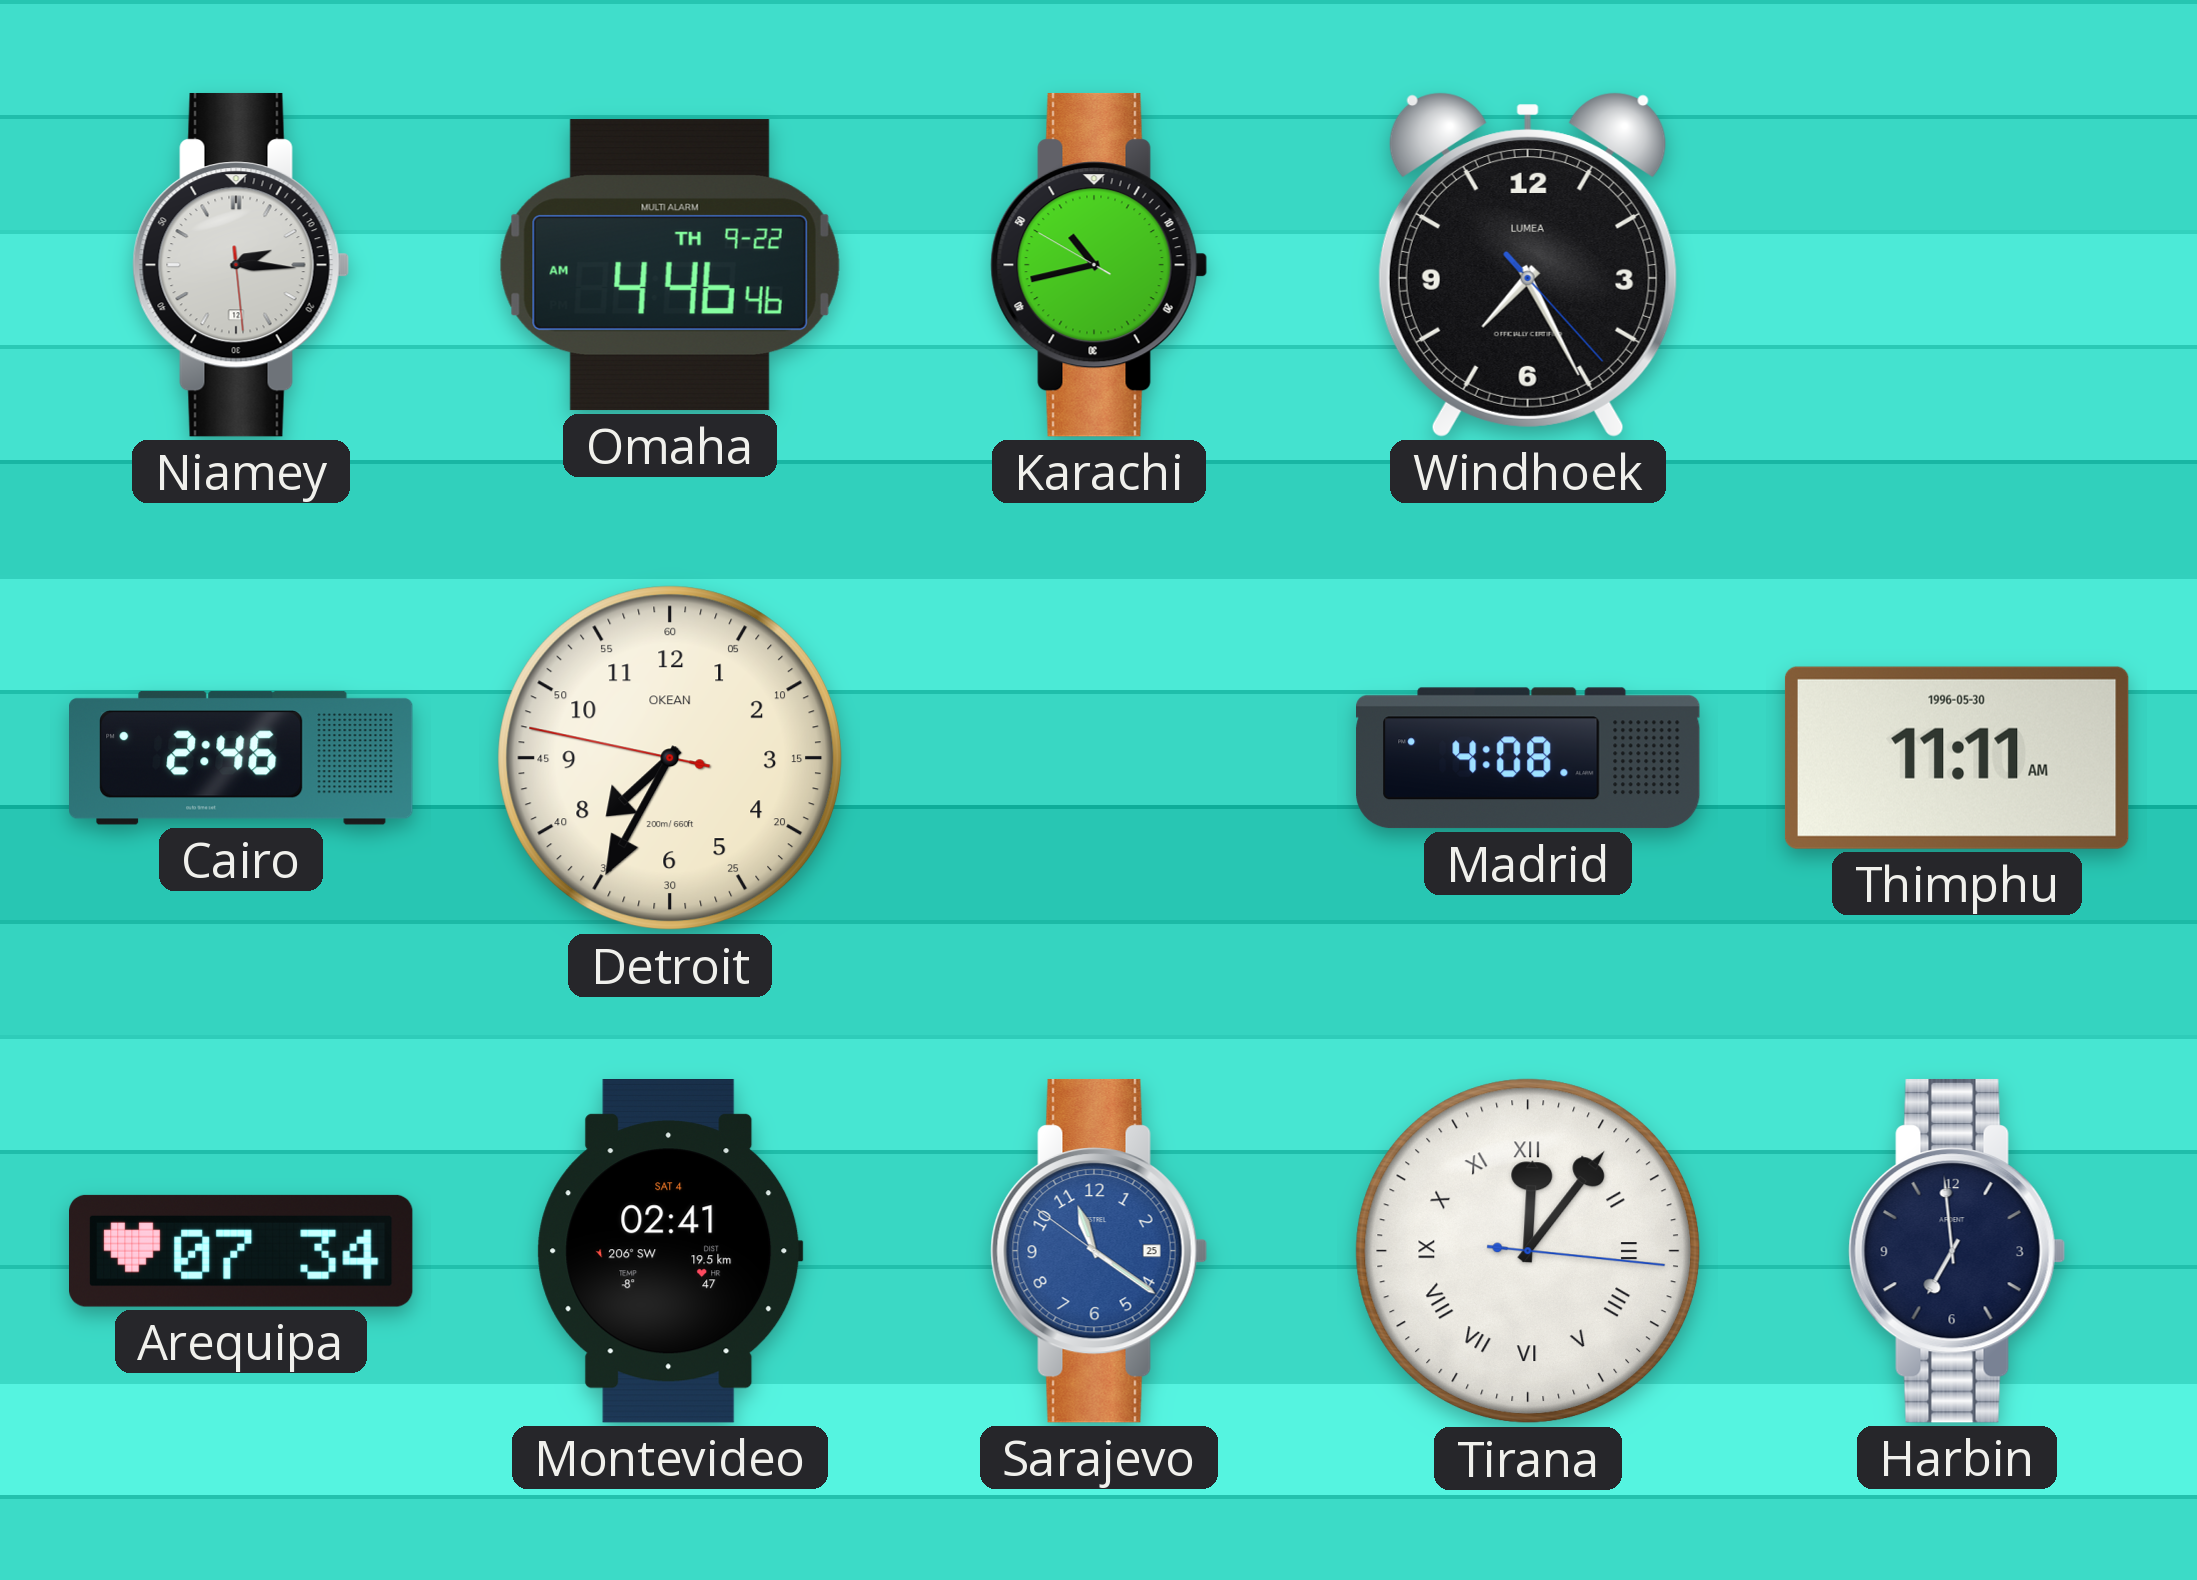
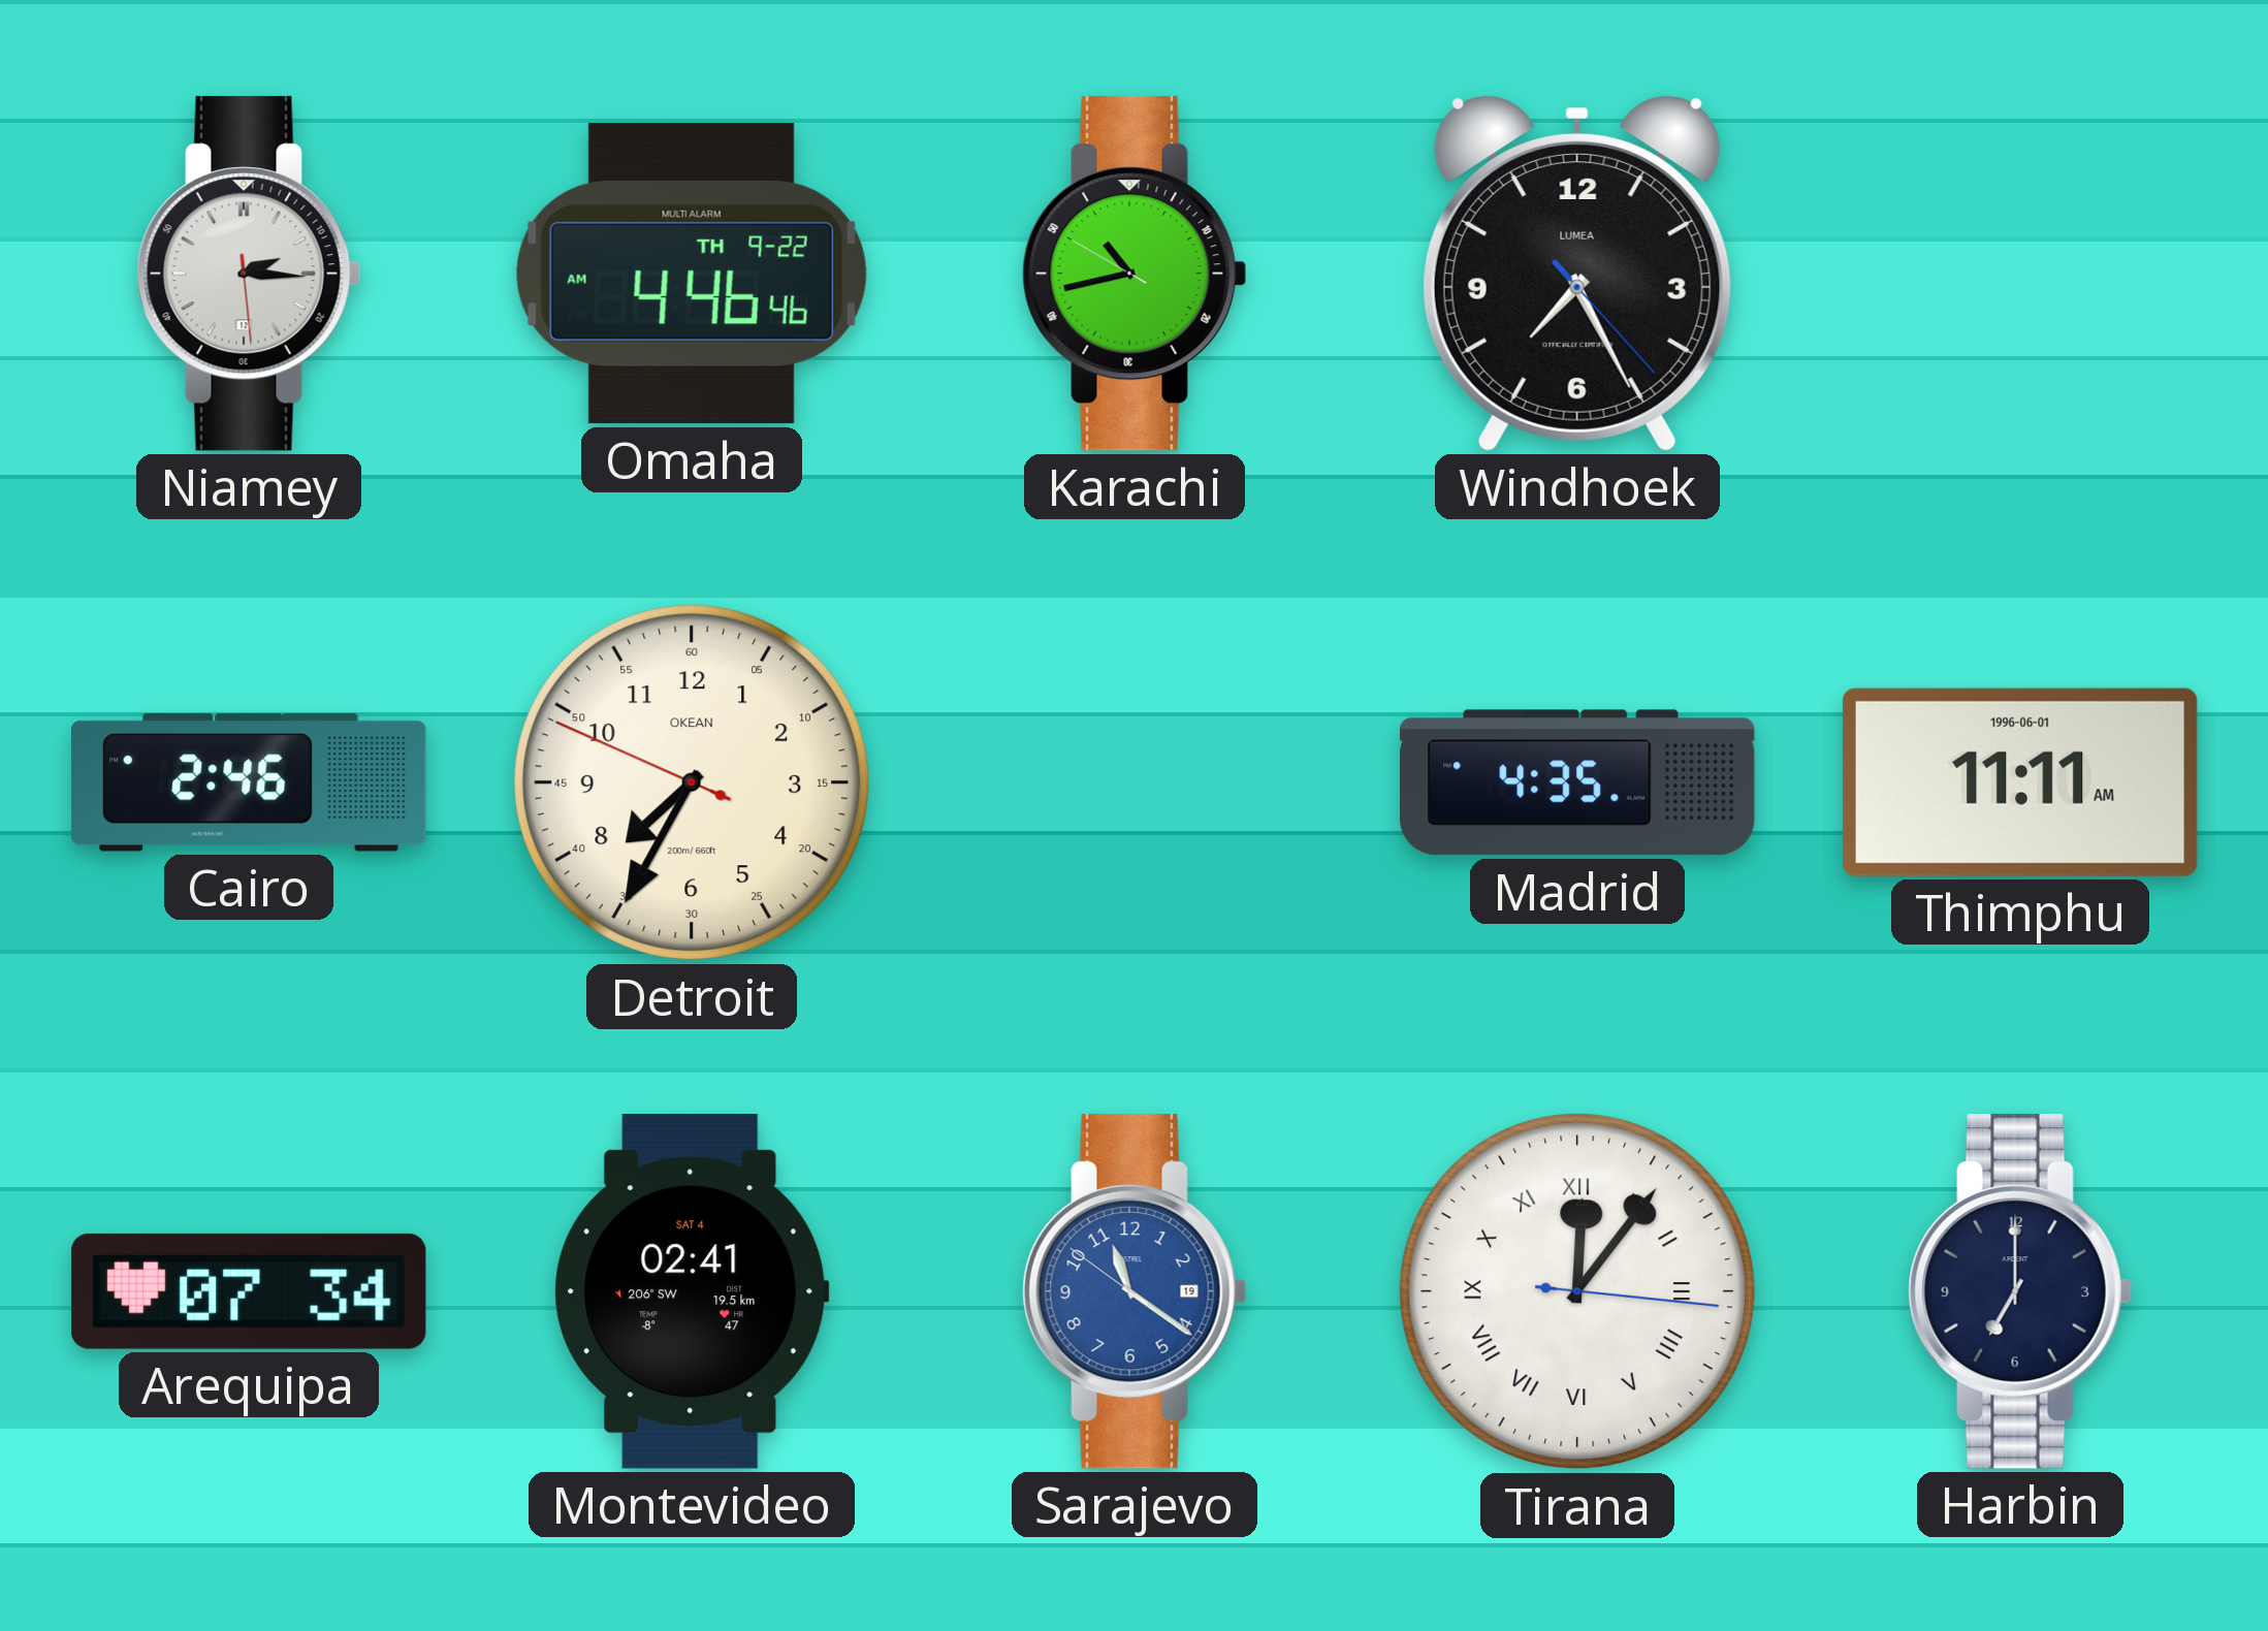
Detroit: 7:34:47 -> 7:34:49 (692, 782)
Madrid: 4:08 -> 4:35 (1577, 782)
Thimphu date: 1996-05-30 -> 1996-06-01 (2020, 782)
Sarajevo date: 25 -> 19 (1135, 1291)
Harbin: 6:59 -> 7:00 (2020, 1291)
